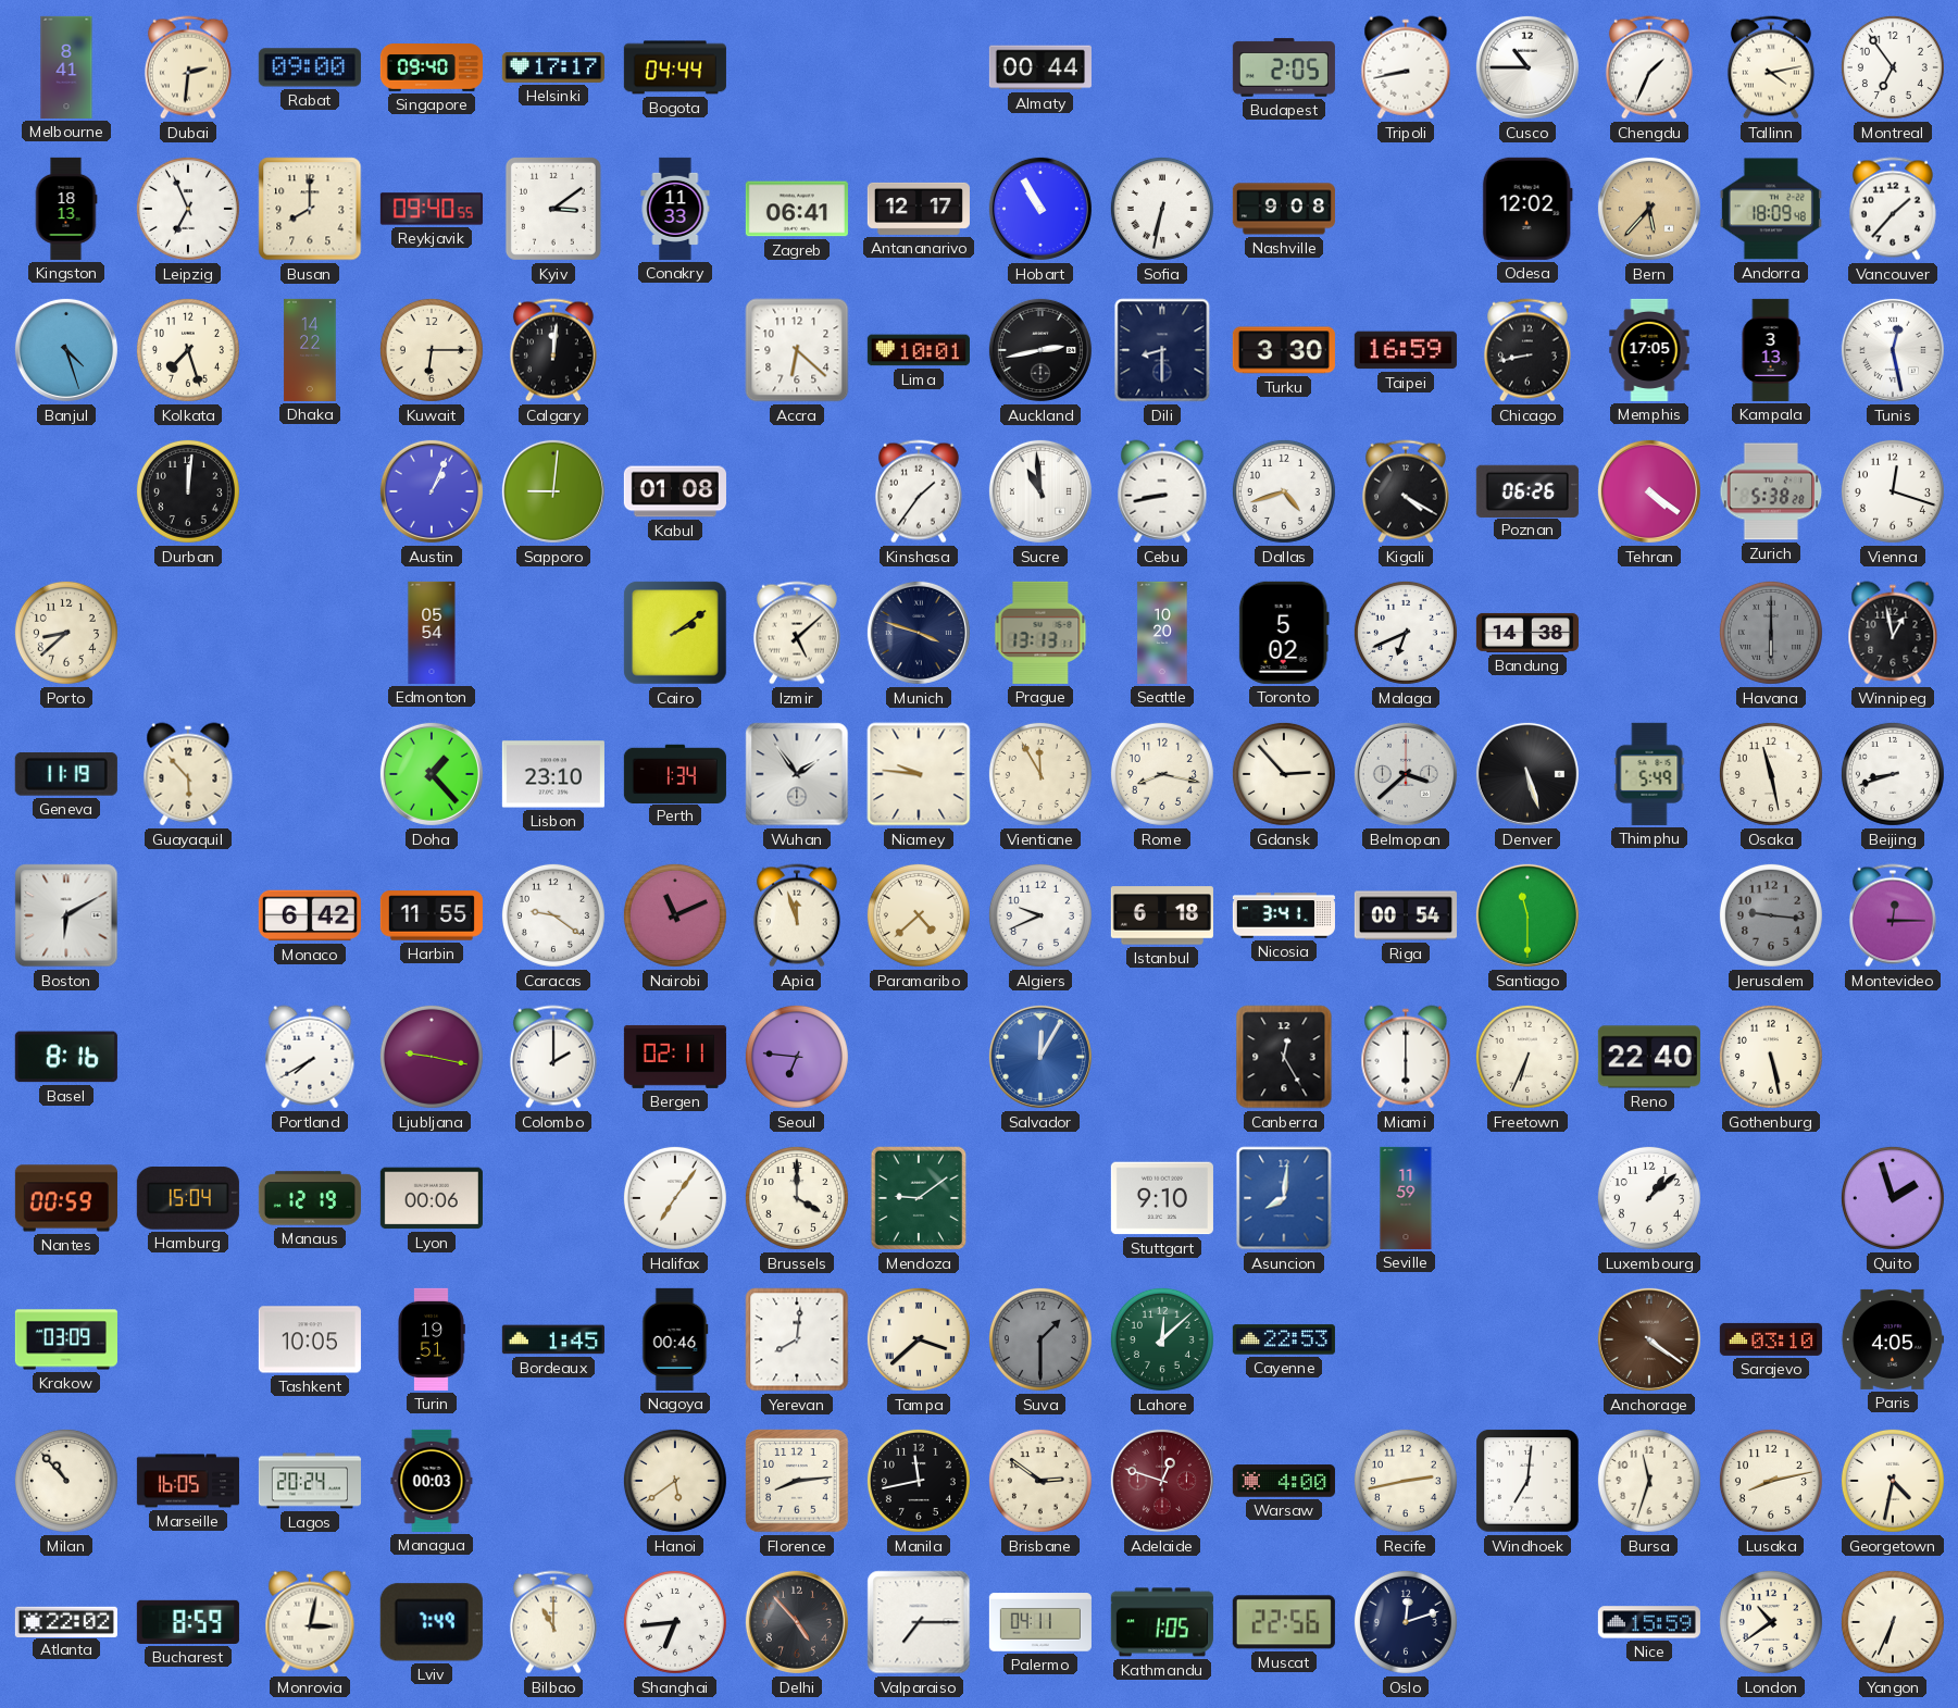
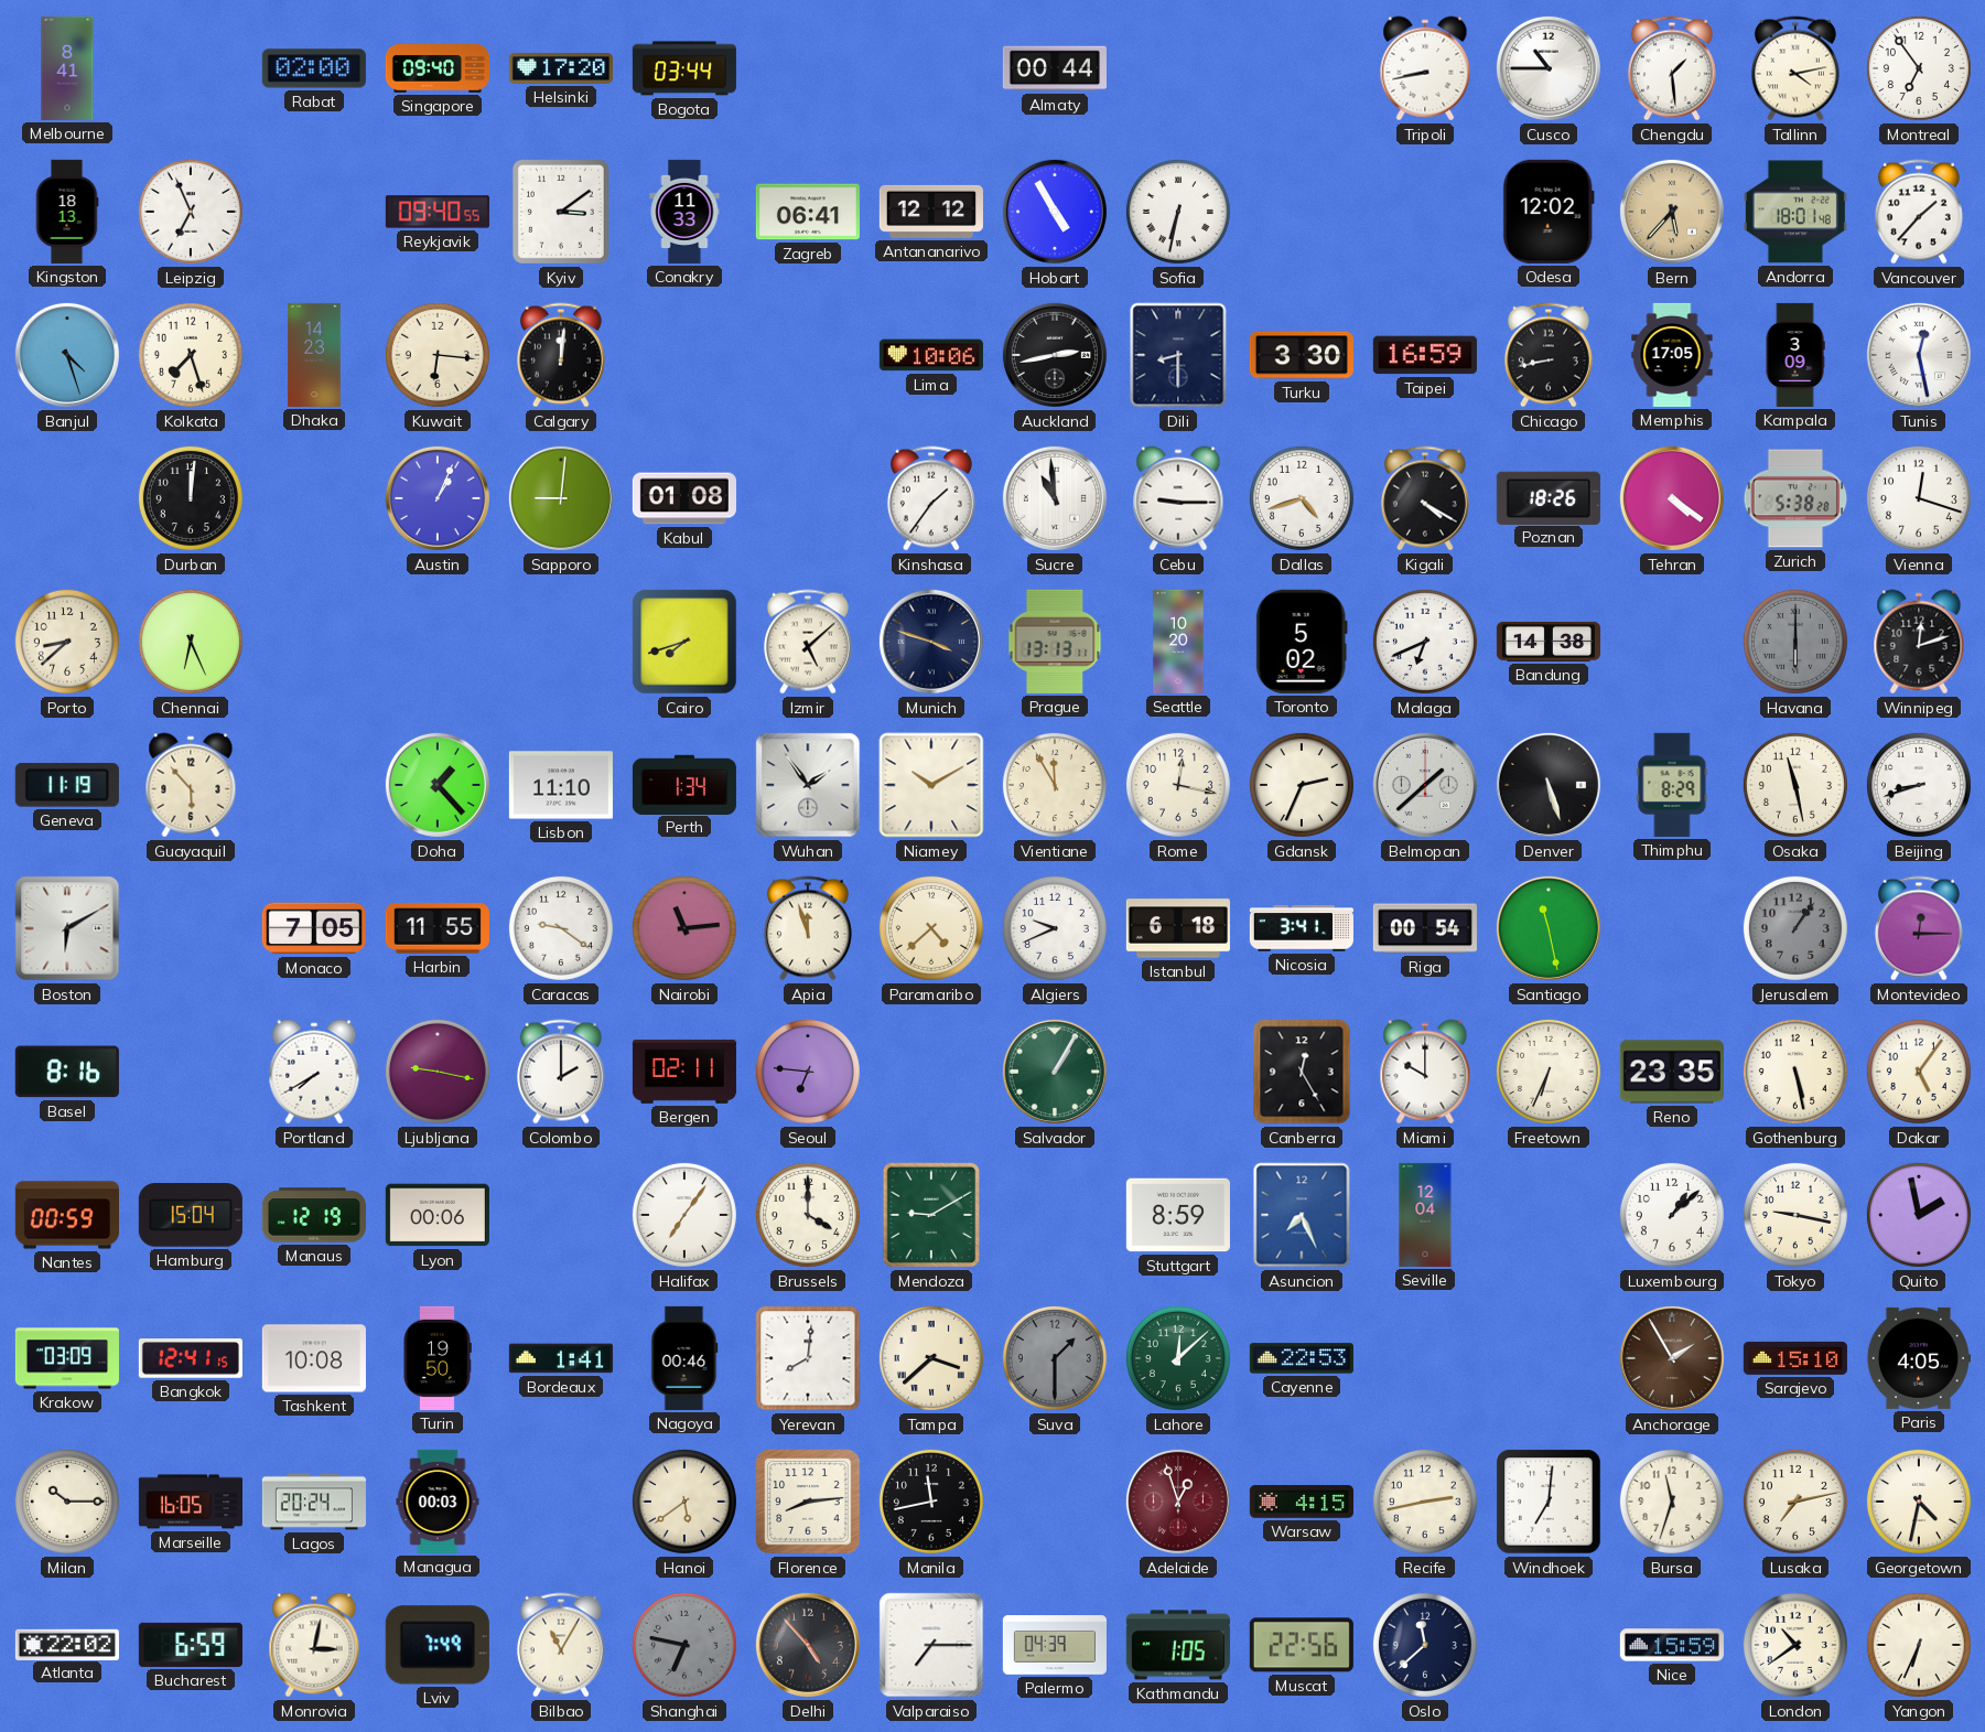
Dubai: 2:31 -> none (188, 67)
Rabat: 09:00 -> 02:00 (314, 68)
Helsinki: 17:17 -> 17:20 (561, 68)
Bogota: 04:44 -> 03:44 (684, 68)
Budapest: 2:05 -> none (1284, 67)
Chengdu: 1:34 -> 1:29 (1672, 68)
Busan: 8:00 -> none (310, 209)
Antananarivo: 12:17 -> 12:12 (931, 212)
Hobart: 10:55 -> 4:55 (1055, 212)
Nashville: 9:08 -> none (1284, 209)
Andorra: 18:09 -> 18:01 (1795, 212)
Dhaka: 14:22 -> 14:23 (314, 355)
Kuwait: 6:15 -> 6:16 (438, 355)
Accra: 6:22 -> none (797, 350)
Lima: 10:01 -> 10:06 (931, 355)
Kampala: 3:13 -> 3:09 (1795, 355)
Cebu: 8:43 -> 9:15 (1178, 498)
Poznan: 06:26 -> 18:26 (1549, 497)
Chennai: none -> 6:26 (191, 642)
Edmonton: 05:54 -> none (432, 633)
Cairo: 2:09 -> 7:42 (684, 642)
Winnipeg: 12:58 -> 12:12 (1919, 642)
Lisbon: 23:10 -> 11:10 (561, 785)
Niamey: 9:46 -> 10:10 (931, 785)
Rome: 8:17 -> 12:17 (1178, 785)
Gdansk: 2:53 -> 2:34 (1302, 785)
Belmopan: 3:38 -> 1:38 (1425, 785)
Thimphu: 5:49 -> 8:29 (1672, 785)
Monaco: 6:42 -> 7:05 (314, 928)
Nairobi: 11:11 -> 11:14 (684, 928)
Santiago: 11:30 -> 11:28 (1549, 928)
Jerusalem: 9:16 -> 1:06 (1795, 928)
Salvador: 12:05 -> 1:05 (1055, 1072)
Salvador dial: blue -> green (1055, 1072)
Miami: 6:00 -> 10:00 (1425, 1072)
Reno: 22:40 -> 23:35 (1672, 1072)
Dakar: none -> 5:06 (1919, 1072)
Mendoza: 9:09 -> 9:10 (931, 1215)
Stuttgart: 9:10 -> 8:59 (1178, 1215)
Asuncion: 8:01 -> 7:26 (1302, 1215)
Seville: 11:59 -> 12:04 (1425, 1215)
Tokyo: none -> 9:17 (1795, 1215)
Quito: 1:57 -> 1:58 (1919, 1215)
Bangkok: none -> 12:41 (191, 1358)
Tashkent: 10:05 -> 10:08 (314, 1358)
Turin: 19:51 -> 19:50 (438, 1358)
Bordeaux: 1:45 -> 1:41 (561, 1358)
Anchorage: 4:21 -> 1:55 (1672, 1358)
Sarajevo: 03:10 -> 15:10 (1795, 1358)
Milan: 10:53 -> 10:15 (67, 1502)
Brisbane: 2:51 -> none (1040, 1481)
Adelaide: 12:48 -> 12:57 (1178, 1502)
Warsaw: 4:00 -> 4:15 (1302, 1502)
Lusaka: 8:13 -> 7:13 (1795, 1502)
Bucharest: 8:59 -> 6:59 (191, 1645)
Bilbao: 11:00 -> 11:05 (561, 1645)
Shanghai: 6:44 -> 6:47 (684, 1645)
Shanghai dial: white -> grey (684, 1645)
Palermo: 04:11 -> 04:39 (1055, 1645)
Oslo: 12:12 -> 11:38 (1425, 1645)
